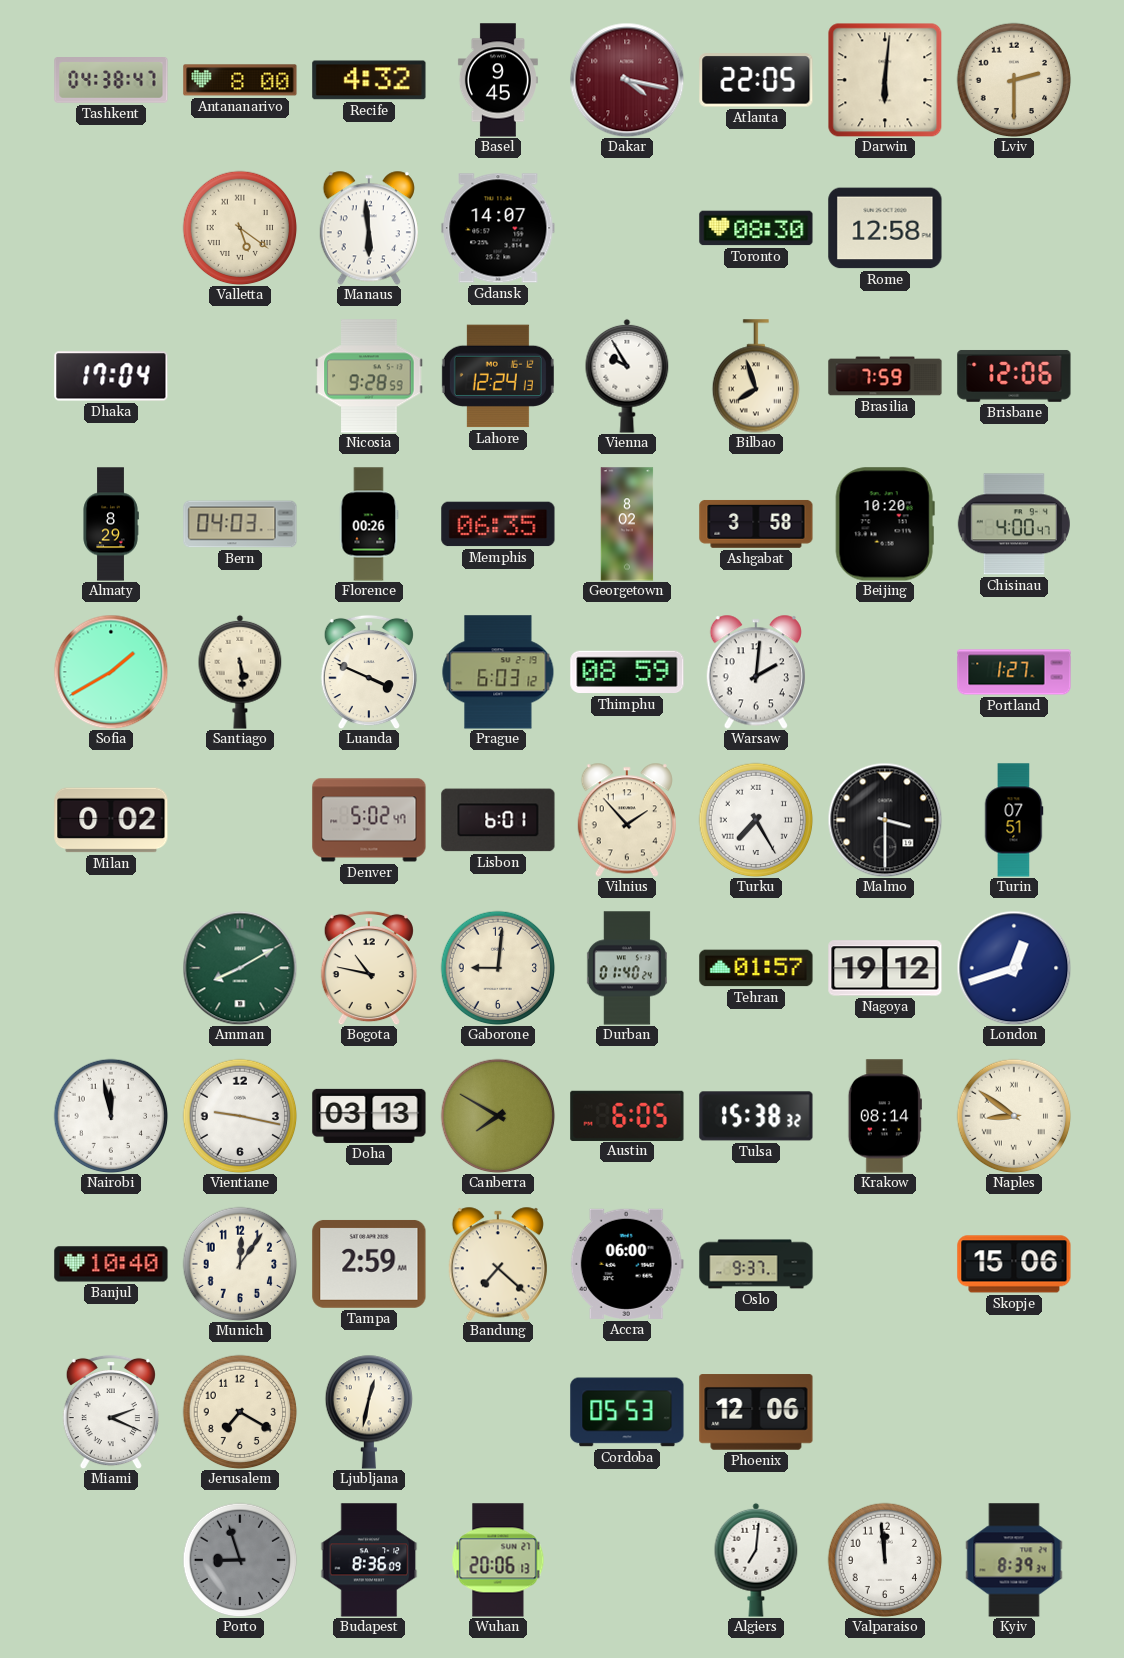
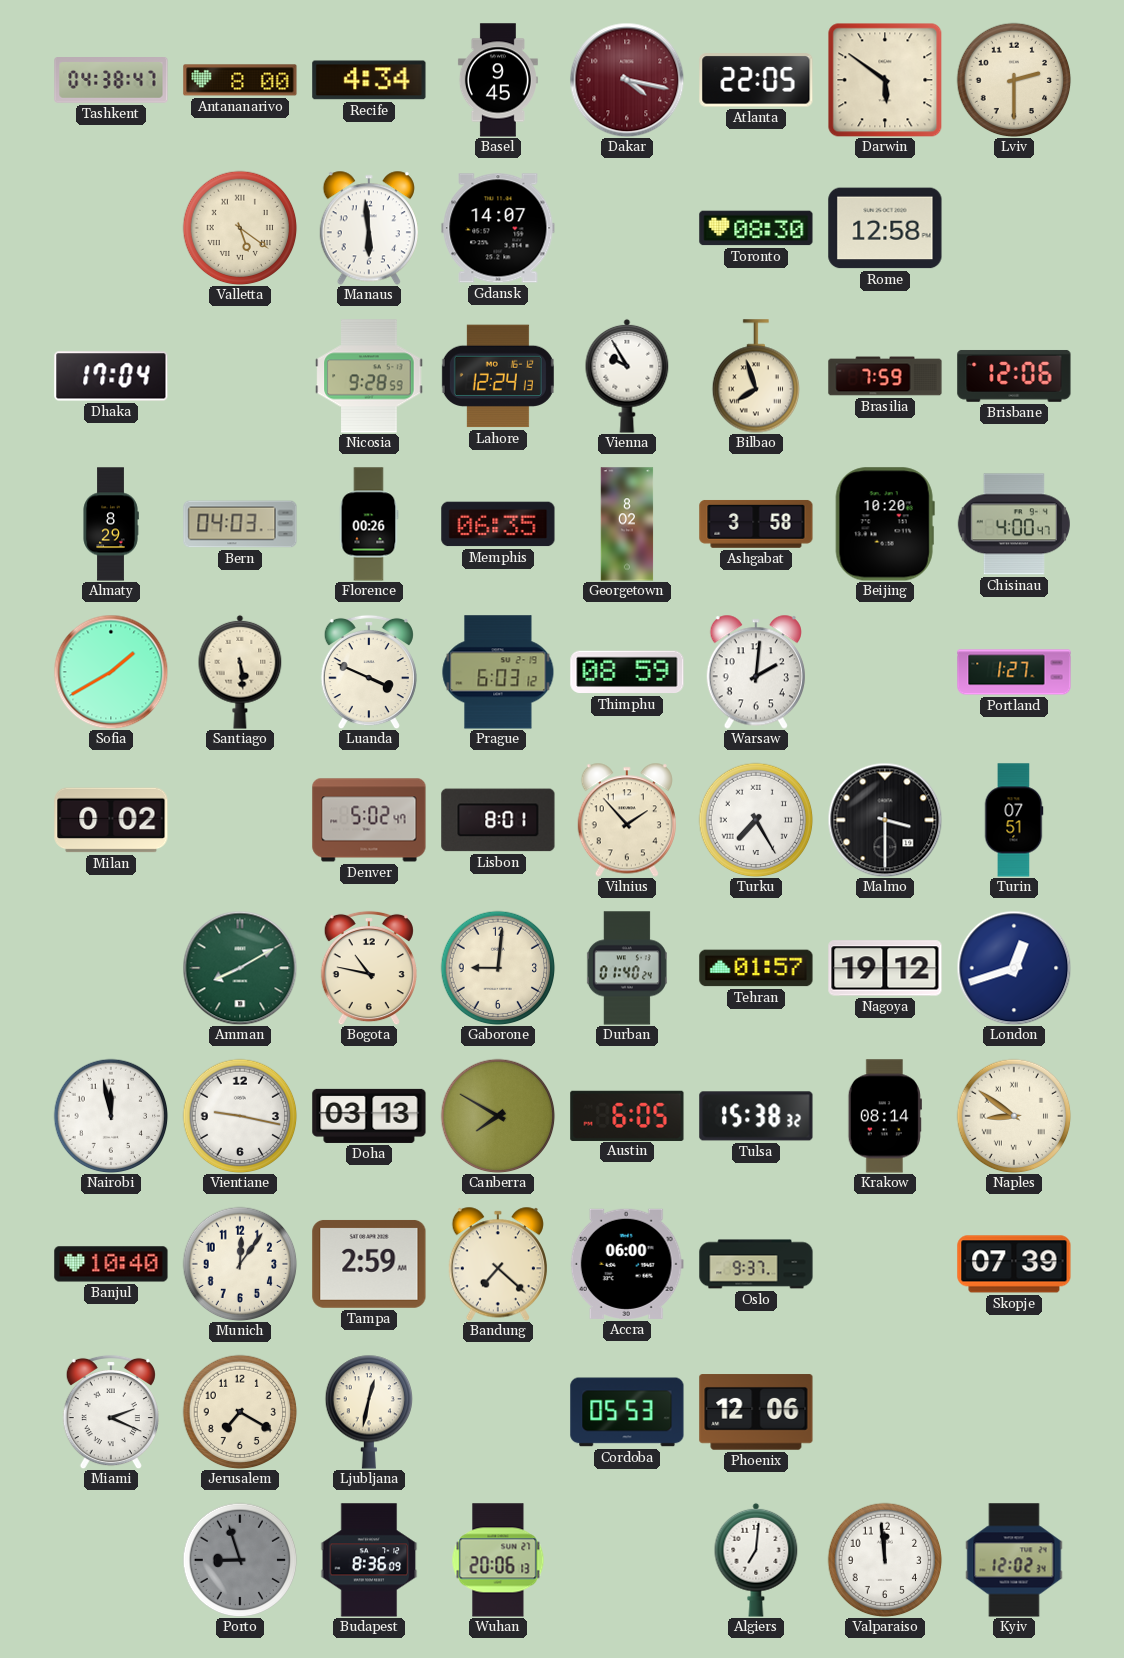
Recife: 4:32 -> 4:34 (369, 80)
Darwin: 6:01 -> 5:51 (885, 80)
Lisbon: 6:01 -> 8:01 (498, 820)
Skopje: 15:06 -> 07:39 (1014, 1264)
Kyiv: 8:39 -> 12:02 (1014, 1560)
